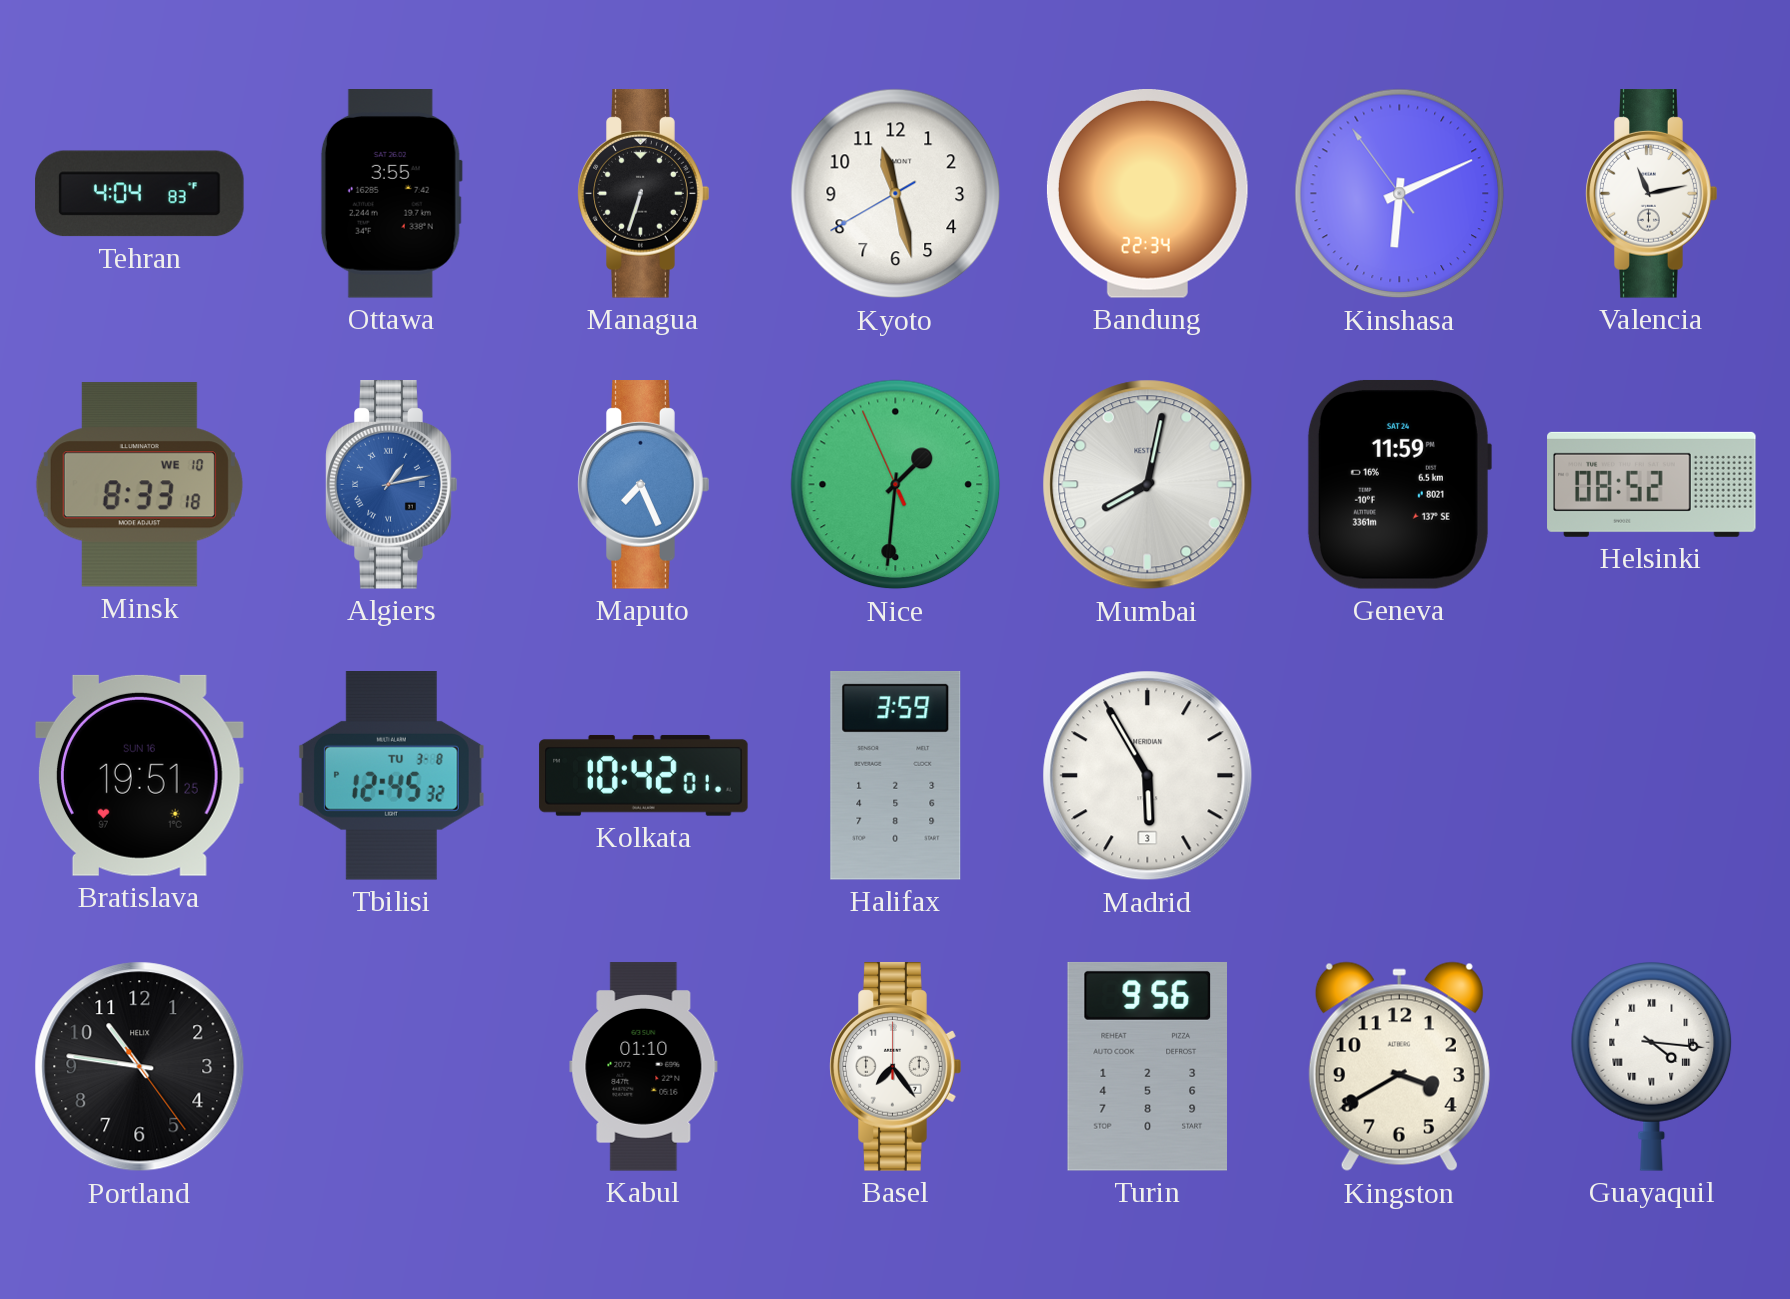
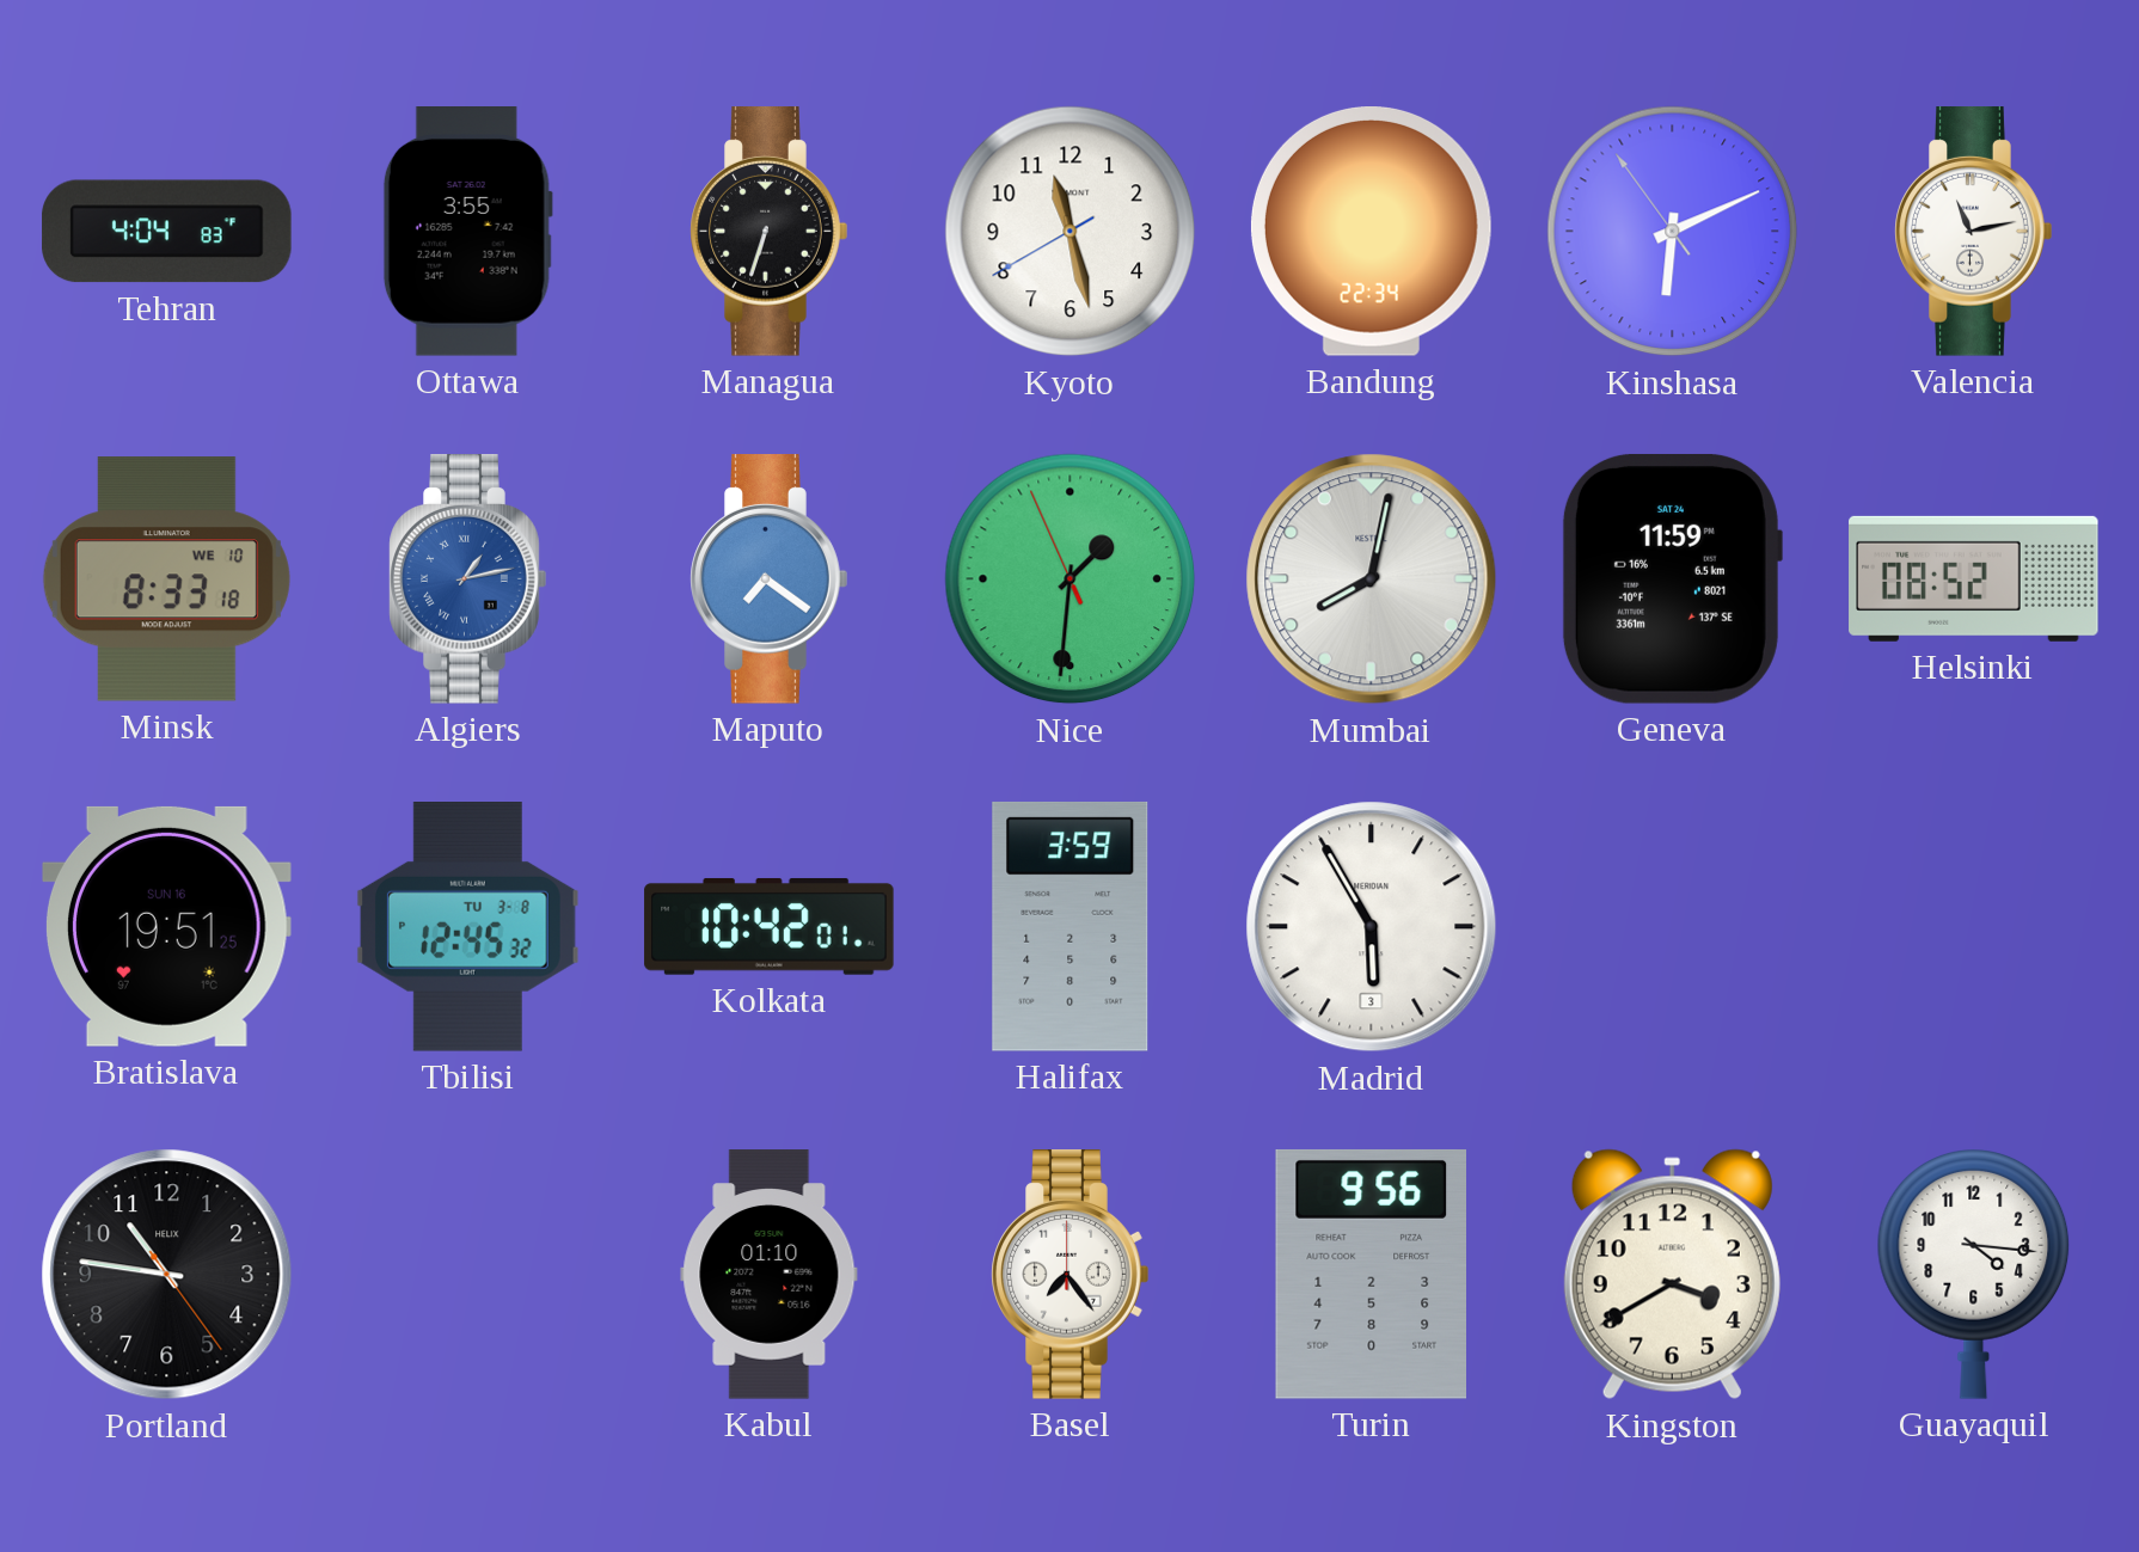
Maputo: 7:26 -> 7:21 (770, 579)
Guayaquil numerals: Roman -> Arabic (1974, 1275)
